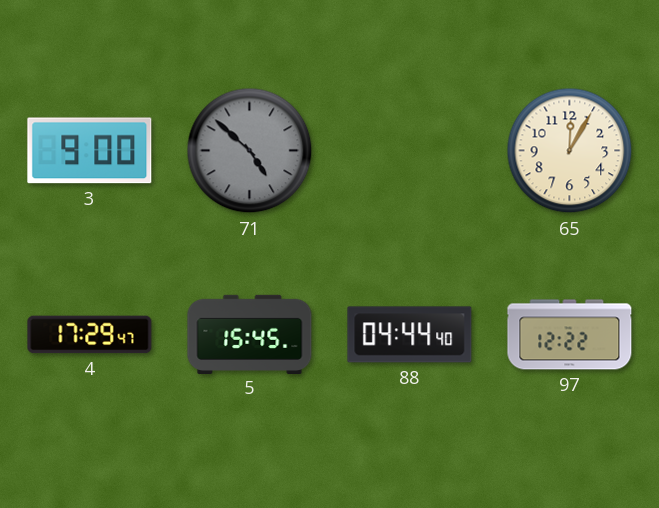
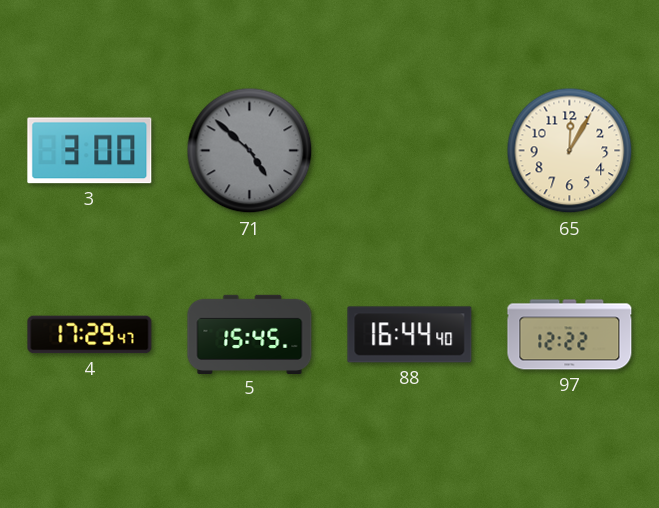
3: 9:00 -> 3:00 (90, 151)
88: 04:44 -> 16:44 (410, 335)
